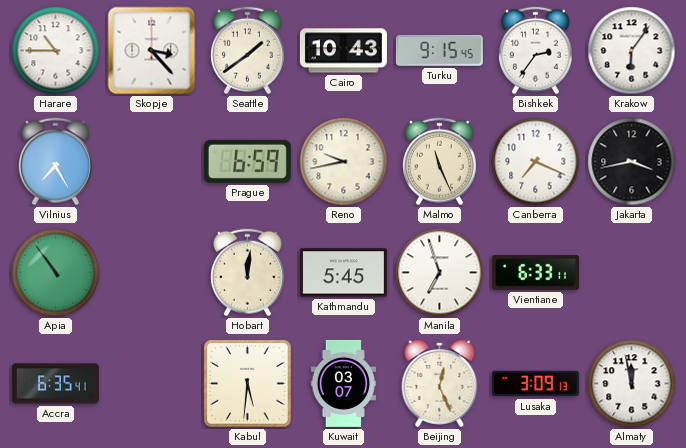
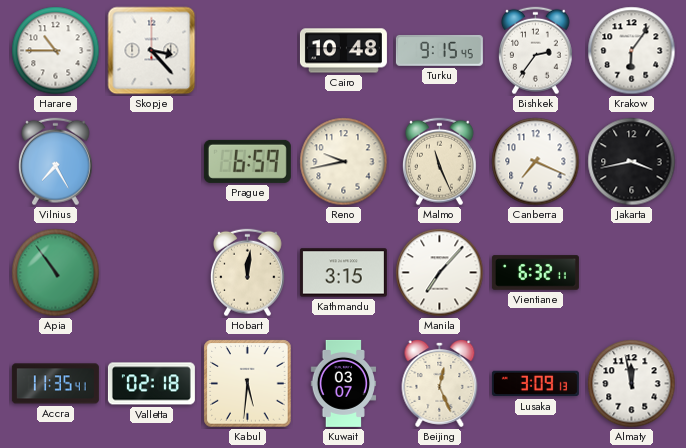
Seattle: 1:39 -> none (247, 51)
Cairo: 10:43 -> 10:48 (343, 51)
Kathmandu: 5:45 -> 3:15 (343, 273)
Manila: 6:57 -> 7:07 (440, 273)
Vientiane: 6:33 -> 6:32 (535, 273)
Accra: 6:35 -> 11:35 (55, 384)
Valletta: none -> 02:18 (151, 384)
